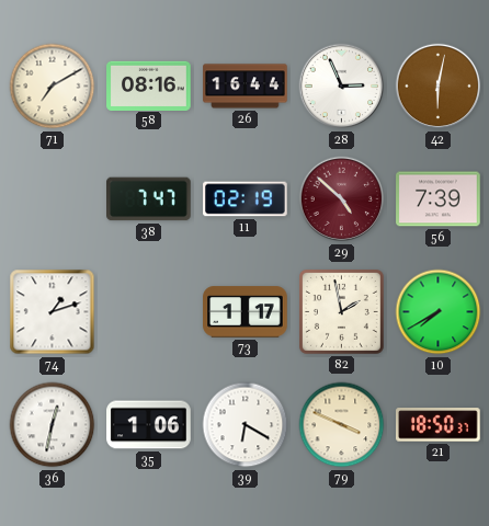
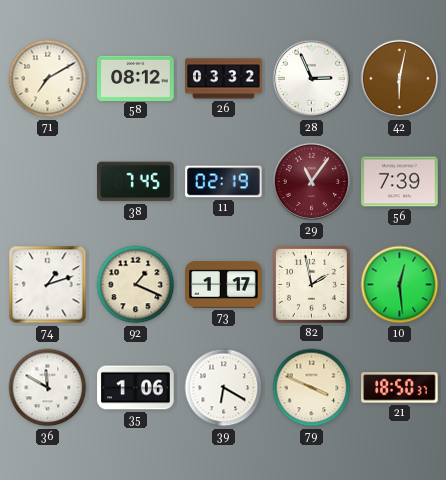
58: 08:16 -> 08:12 (136, 78)
26: 16:44 -> 03:32 (224, 79)
38: 7:47 -> 7:45 (136, 182)
29: 4:52 -> 11:06 (312, 182)
92: none -> 1:19 (136, 285)
10: 7:40 -> 12:29 (400, 285)
36: 12:32 -> 11:50 (48, 388)
